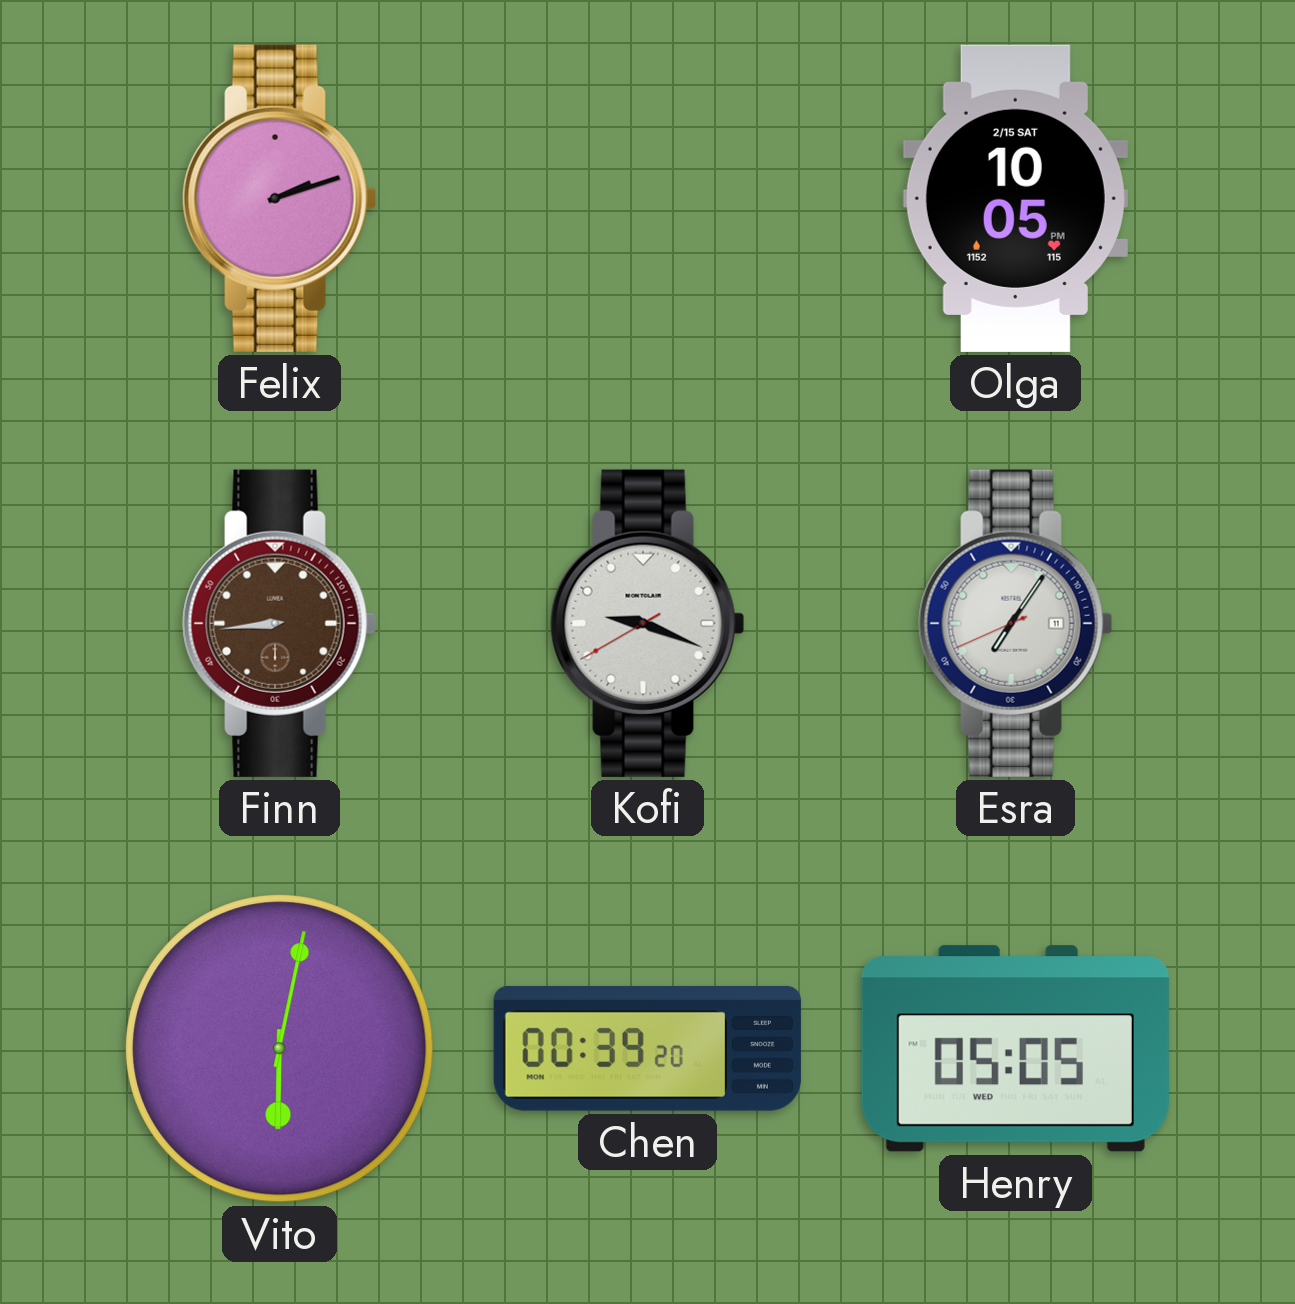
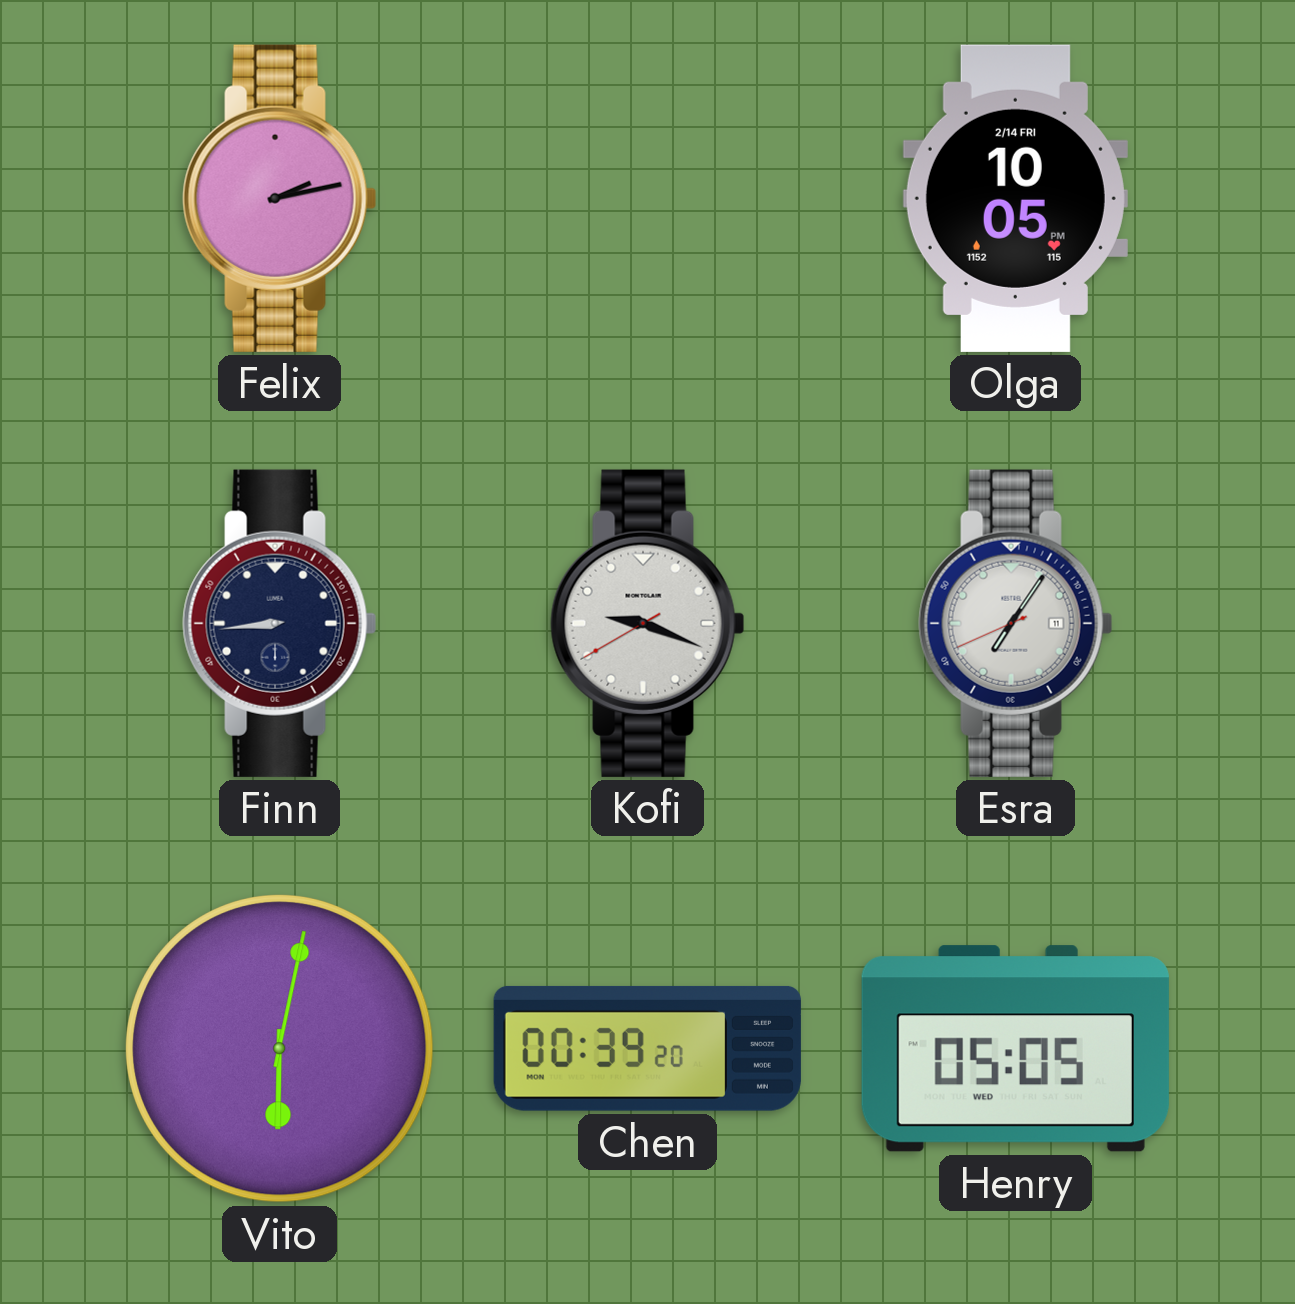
Felix: 2:12 -> 2:13 (280, 198)
Olga date: 2/15 SAT -> 2/14 FRI (1015, 198)
Finn dial: brown -> navy (280, 623)
